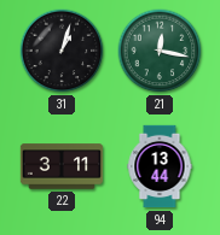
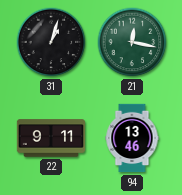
22: 3:11 -> 9:11 (51, 138)
94: 13:44 -> 13:46 (132, 138)
